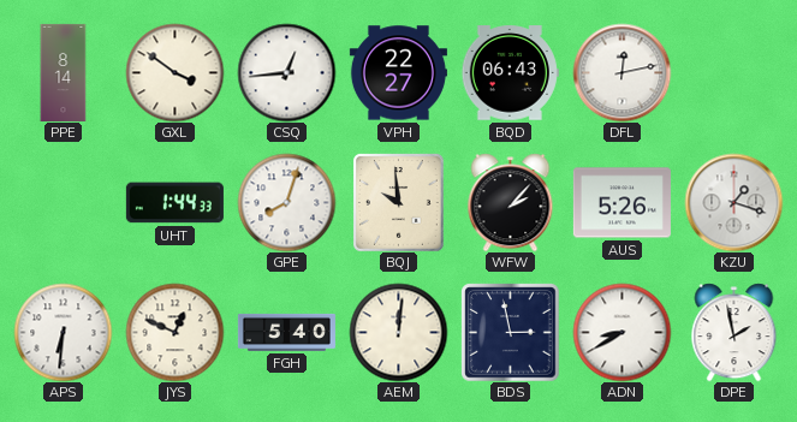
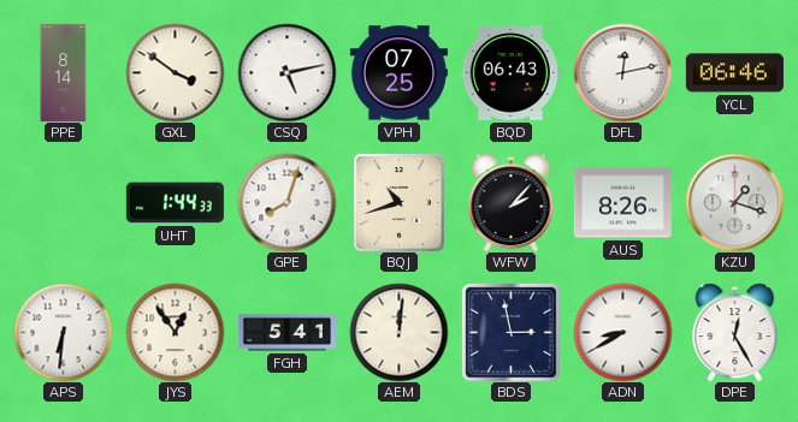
CSQ: 12:44 -> 5:13 (286, 72)
VPH: 22:27 -> 07:25 (398, 73)
YCL: none -> 06:46 (734, 73)
BQJ: 9:59 -> 10:42 (400, 203)
AUS: 5:26 -> 8:26 (622, 203)
JYS: 12:49 -> 12:54 (175, 332)
FGH: 5:40 -> 5:41 (286, 332)
DPE: 1:58 -> 12:25 (735, 332)
